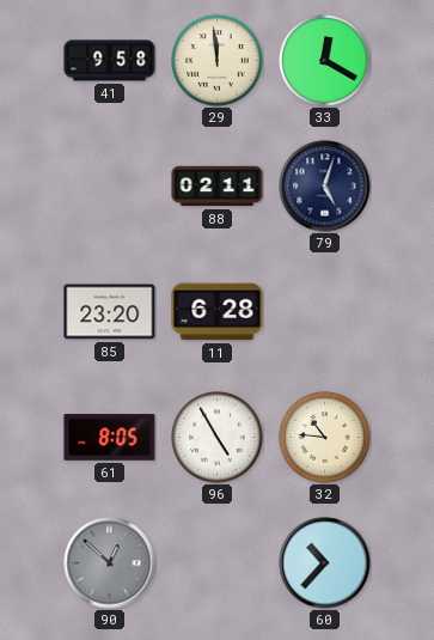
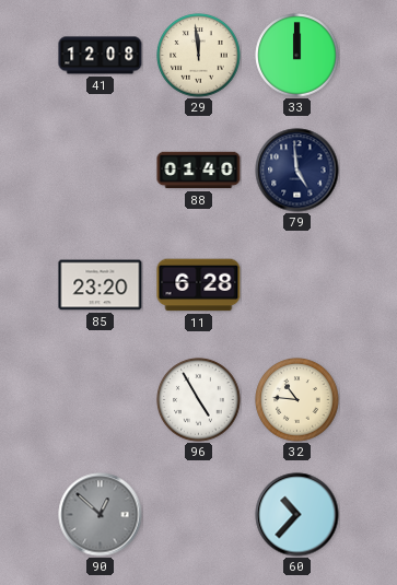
41: 9:58 -> 12:08 (101, 56)
33: 12:20 -> 12:00 (297, 56)
88: 02:11 -> 01:40 (199, 171)
79: 5:03 -> 4:59 (297, 171)
61: 8:05 -> none (110, 438)
